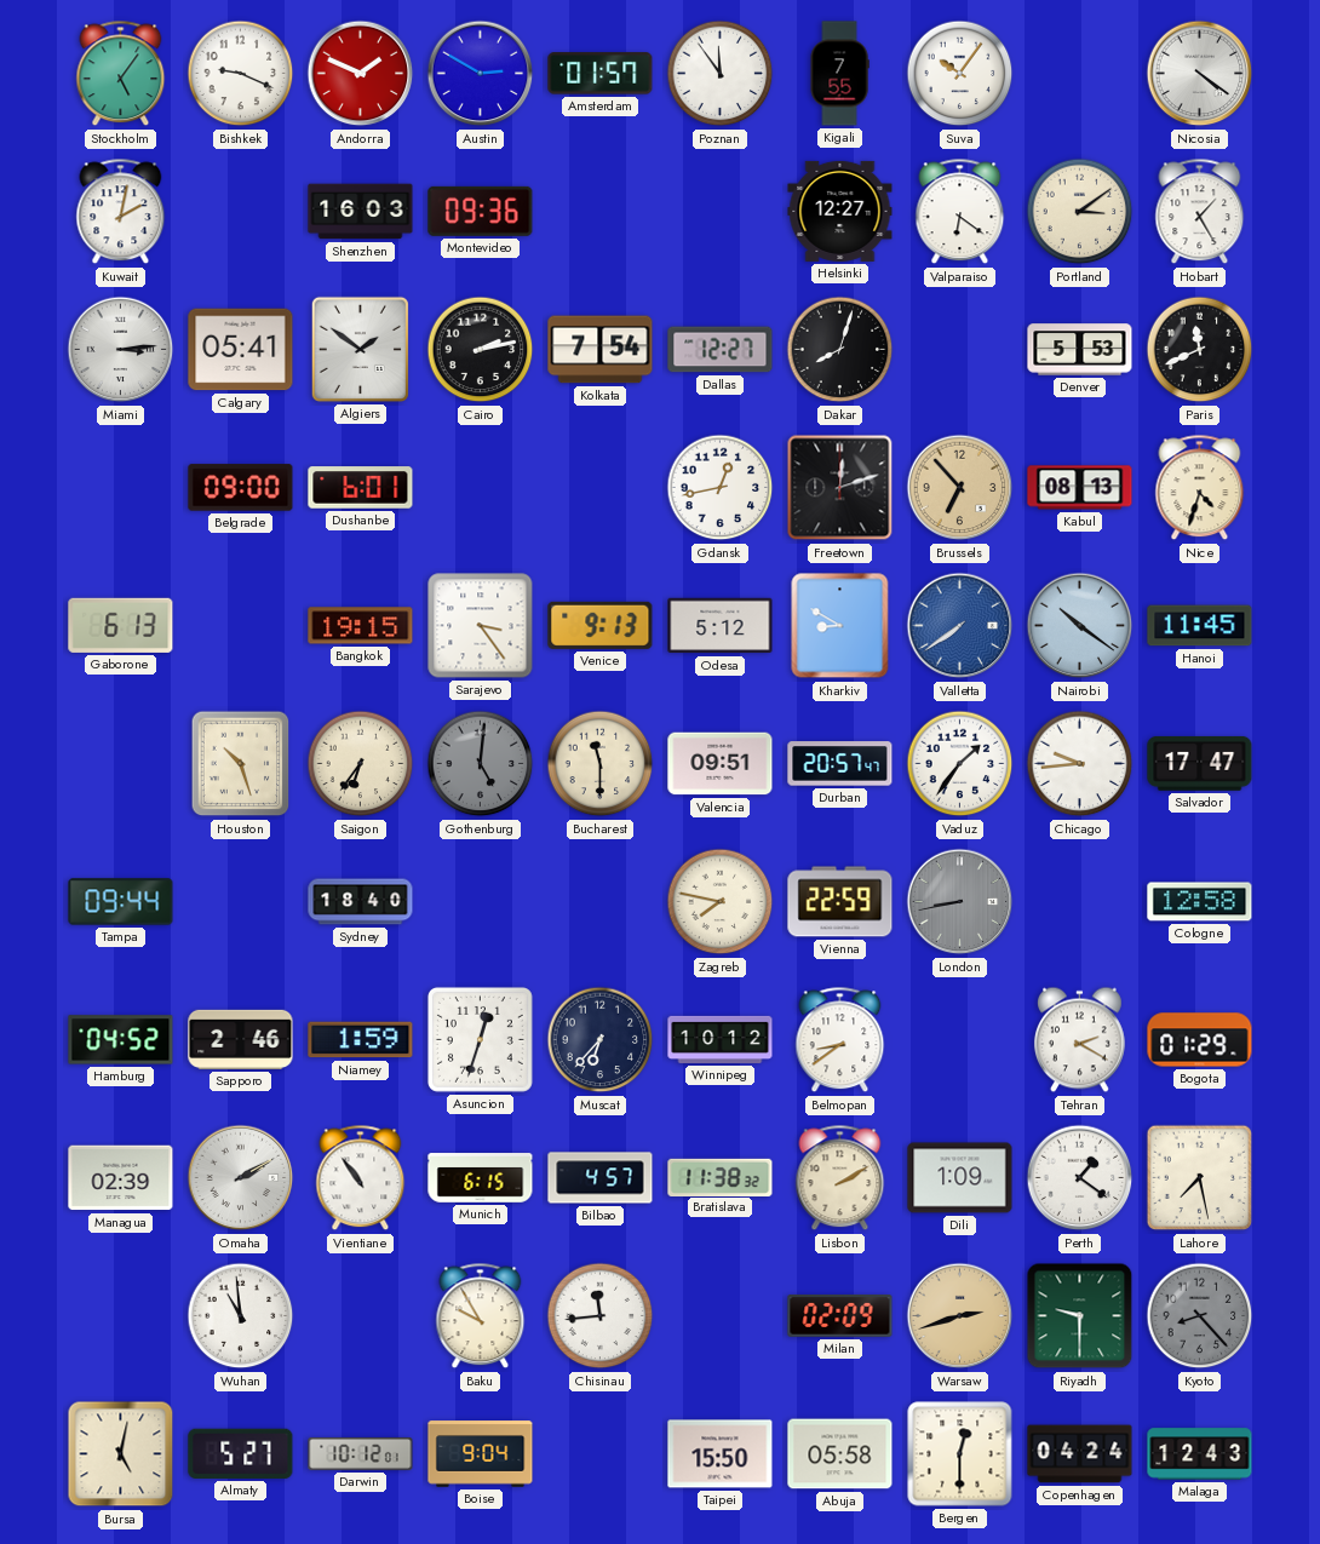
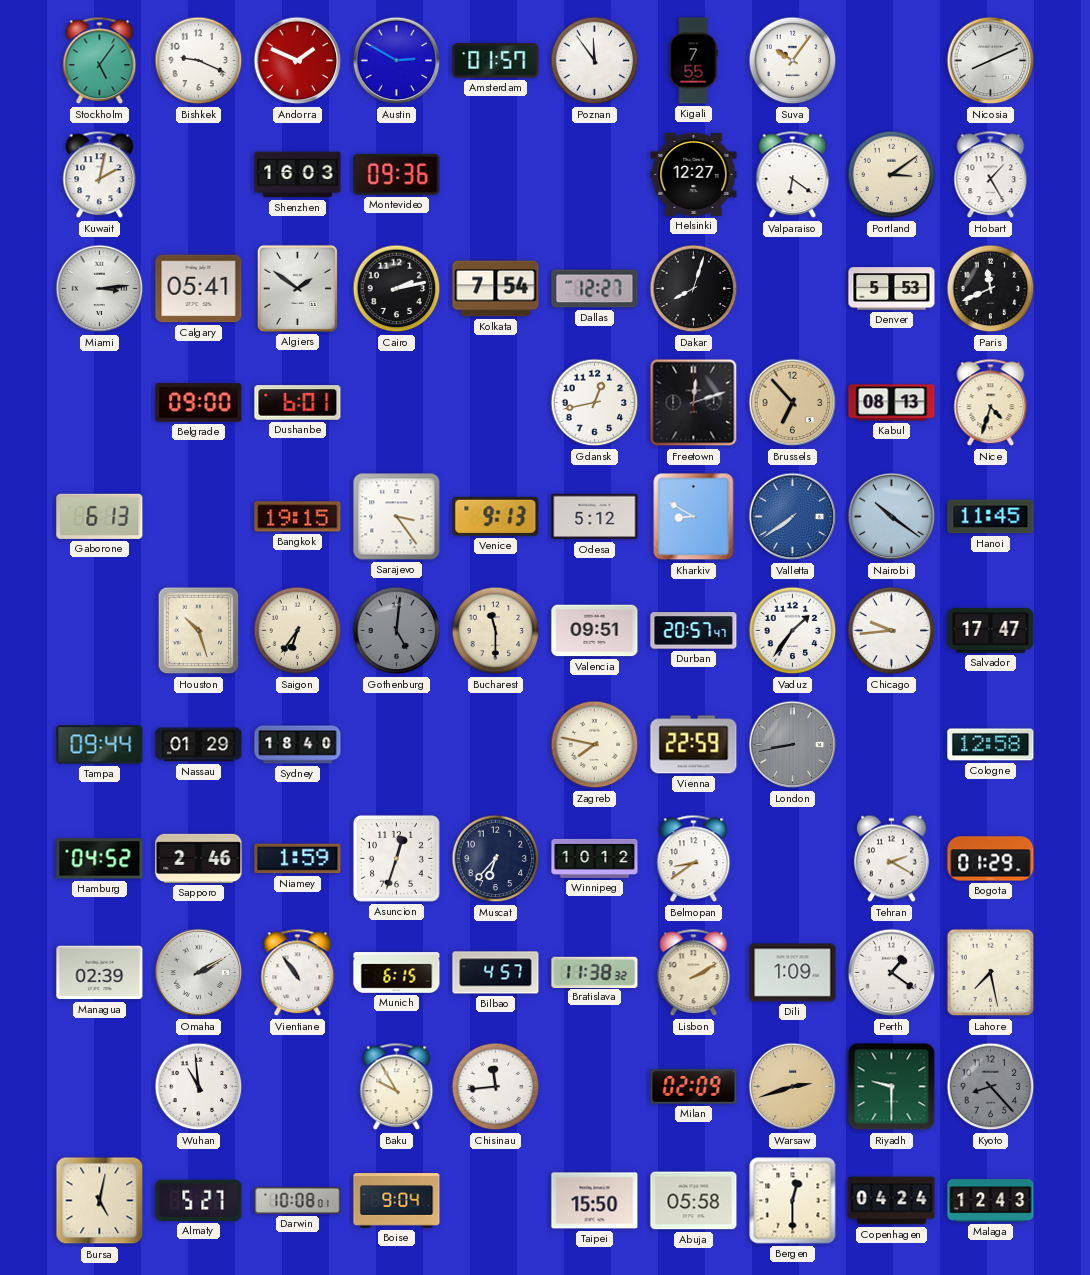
Nicosia: 4:21 -> 8:11 (991, 61)
Nassau: none -> 01:29 (199, 745)
Darwin: 10:12 -> 10:08 (298, 1200)
